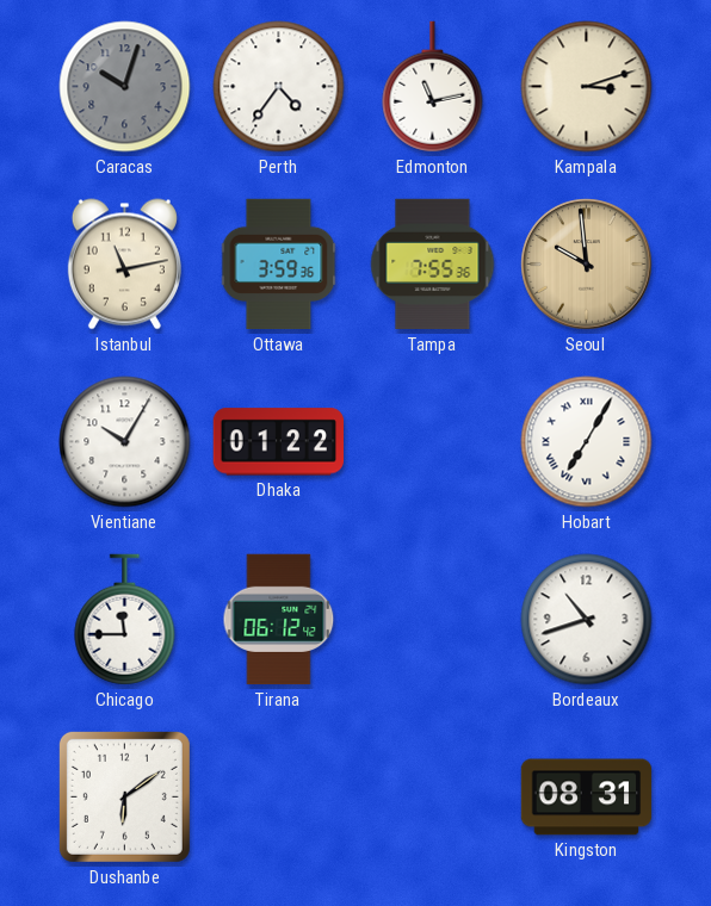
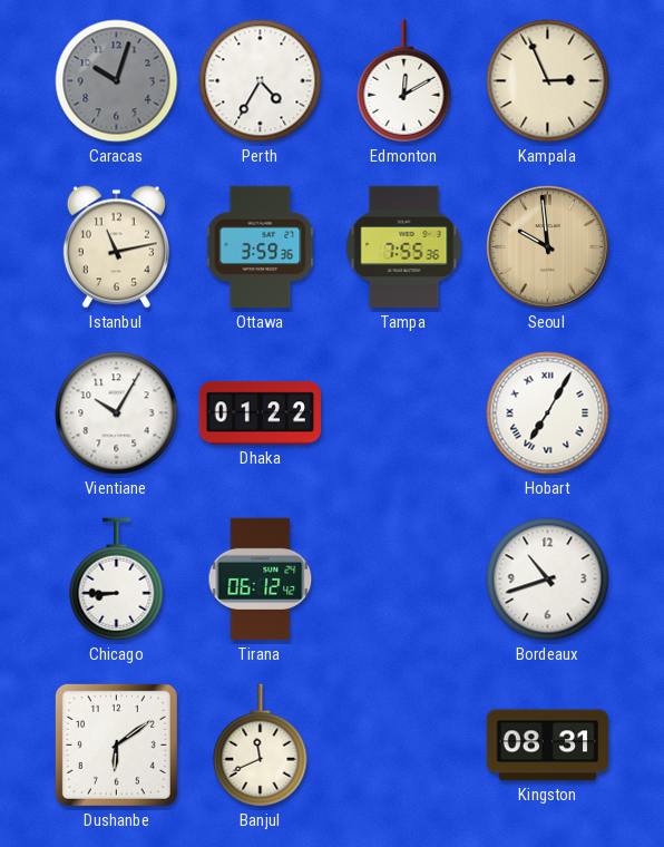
Perth: 4:36 -> 4:35 (261, 81)
Edmonton: 11:13 -> 12:10 (404, 81)
Kampala: 3:12 -> 2:56 (548, 81)
Chicago: 11:45 -> 8:45 (117, 580)
Banjul: none -> 11:41 (261, 746)
